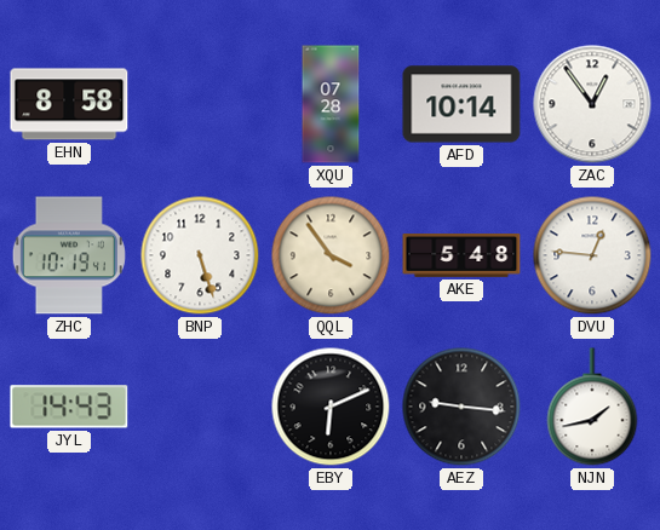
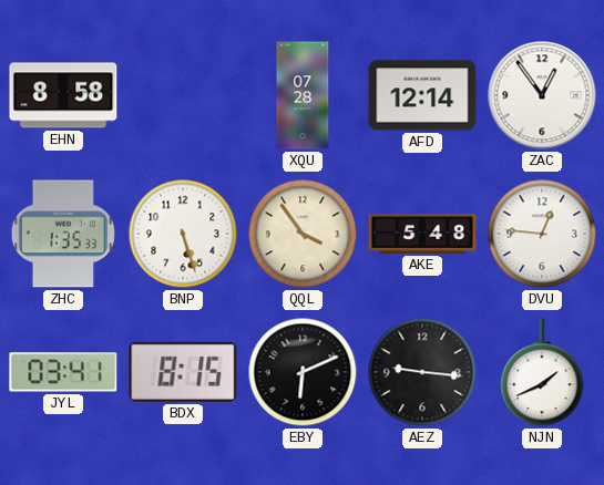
AFD: 10:14 -> 12:14 (422, 95)
ZHC: 10:19 -> 1:35 (63, 234)
JYL: 14:43 -> 03:41 (63, 372)
BDX: none -> 8:15 (183, 372)
NJN: 1:43 -> 1:41 (542, 372)
